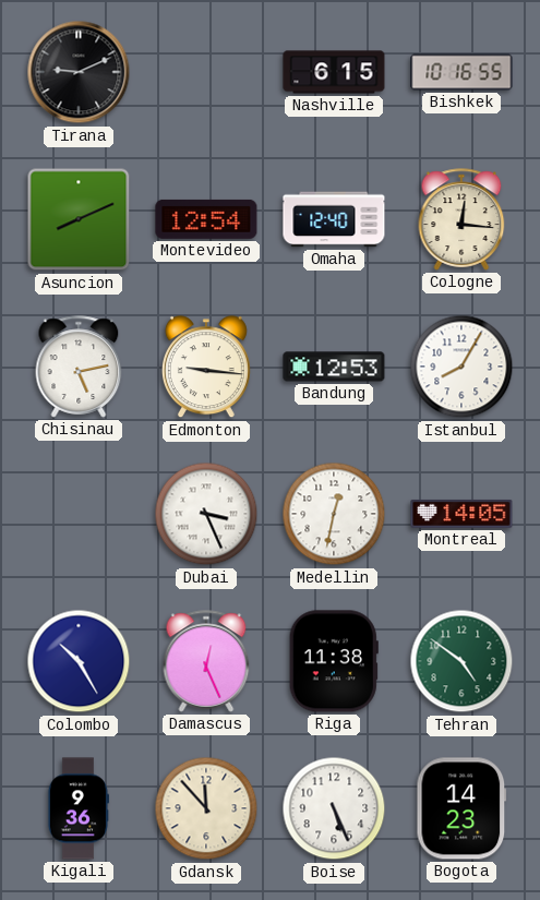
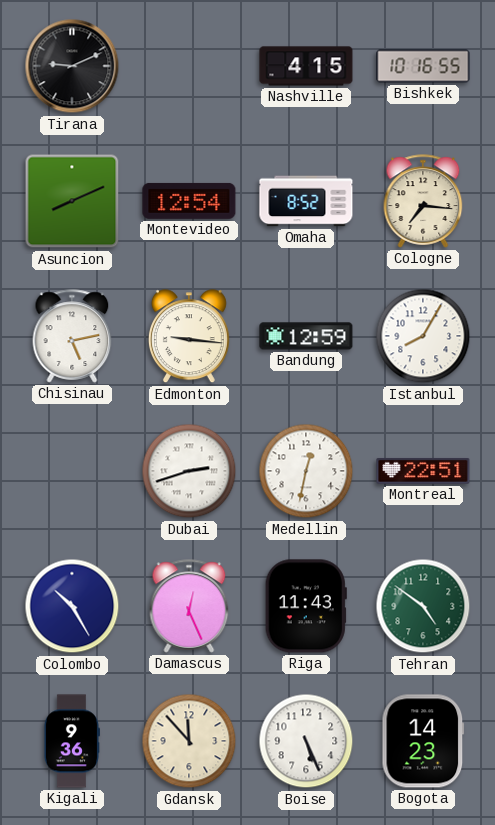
Nashville: 6:15 -> 4:15 (306, 66)
Omaha: 12:40 -> 8:52 (306, 201)
Cologne: 12:16 -> 7:16 (423, 201)
Bandung: 12:53 -> 12:59 (306, 336)
Dubai: 3:26 -> 2:42 (189, 471)
Montreal: 14:05 -> 22:51 (423, 471)
Riga: 11:38 -> 11:43 (306, 606)
